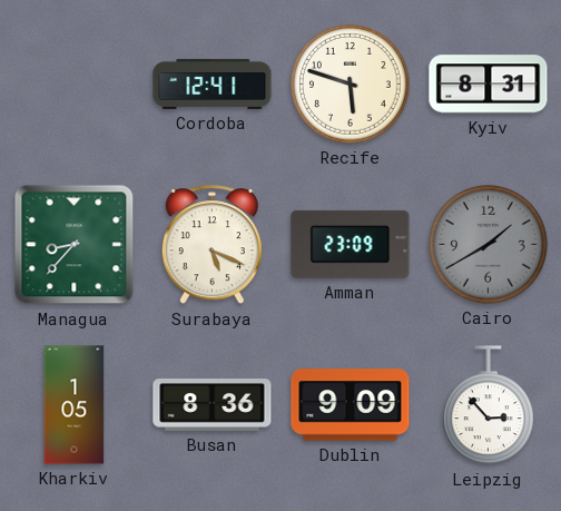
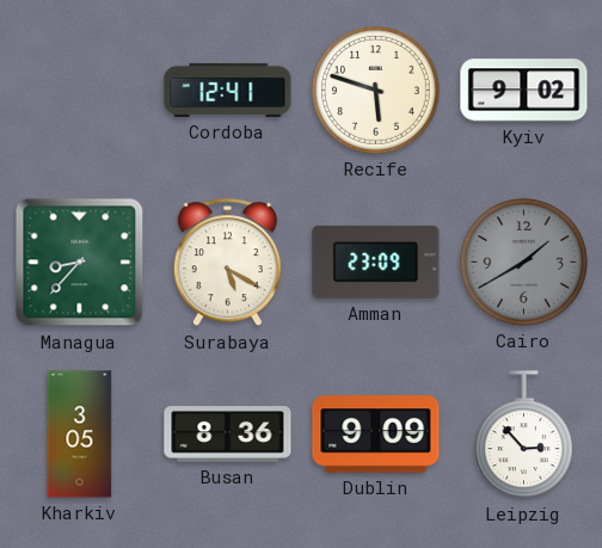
Kyiv: 8:31 -> 9:02 (524, 91)
Surabaya: 5:19 -> 5:20 (227, 263)
Kharkiv: 1:05 -> 3:05 (80, 435)
